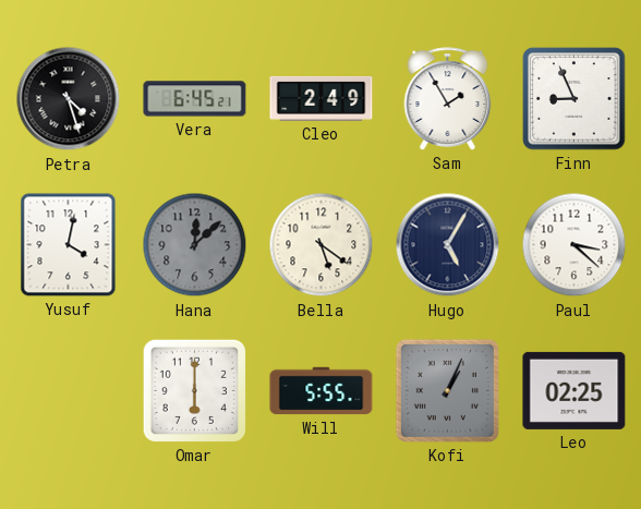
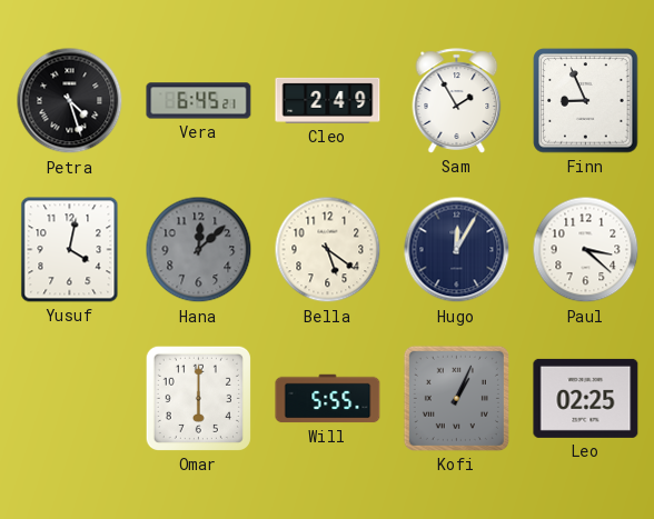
Hugo: 5:05 -> 12:05 (457, 250)
